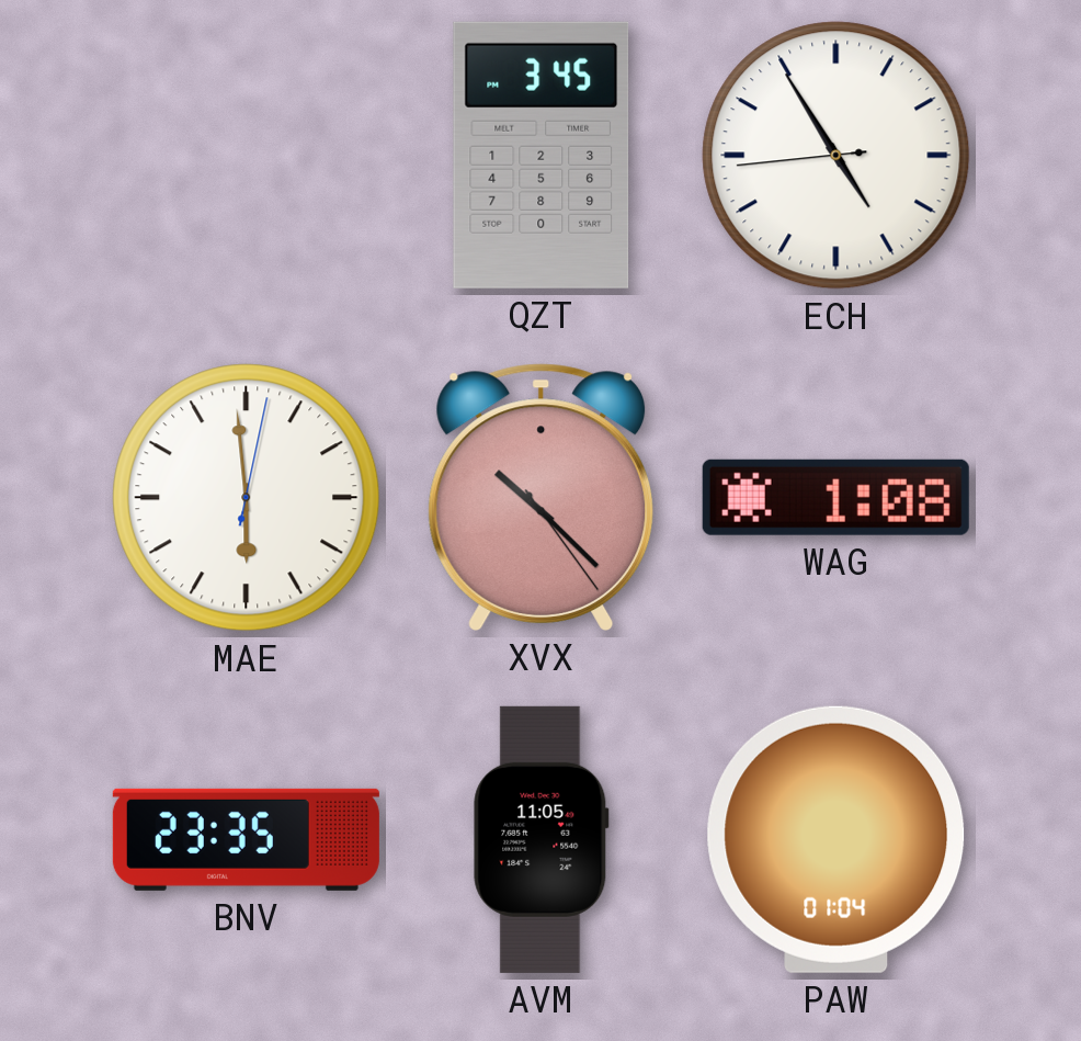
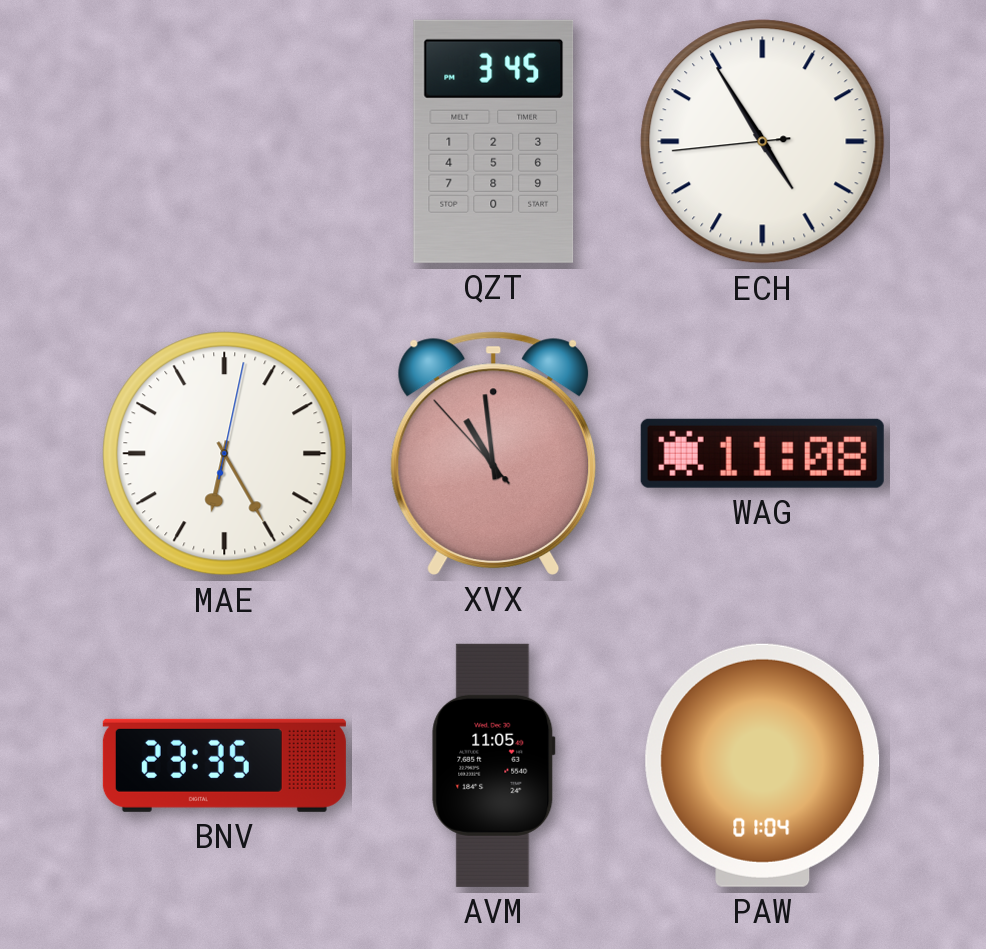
MAE: 5:59 -> 6:25 (225, 454)
XVX: 10:22 -> 10:58 (494, 453)
WAG: 1:08 -> 11:08 (762, 453)
